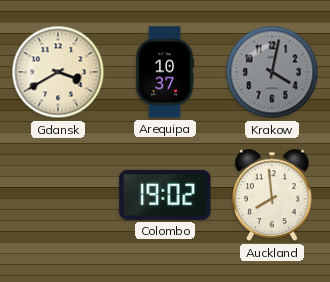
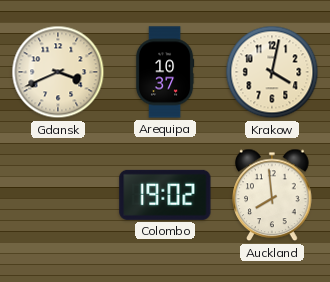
Gdansk: 3:40 -> 3:41 (58, 72)
Krakow dial: grey -> cream (272, 72)
